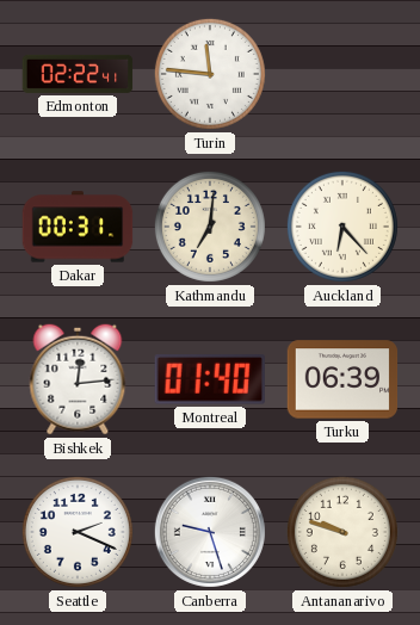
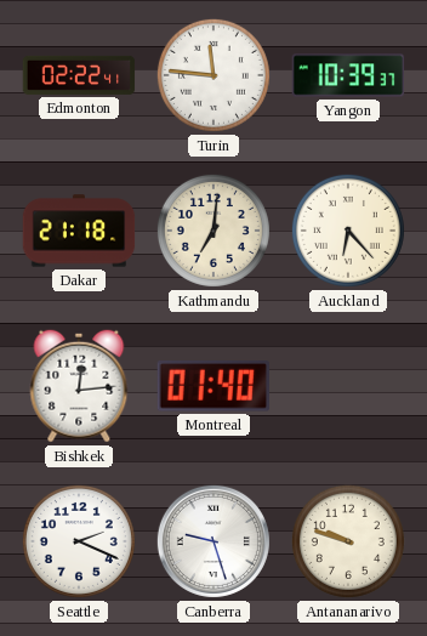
Yangon: none -> 10:39 (348, 75)
Dakar: 00:31 -> 21:18 (79, 231)
Turku: 06:39 -> none (342, 379)
